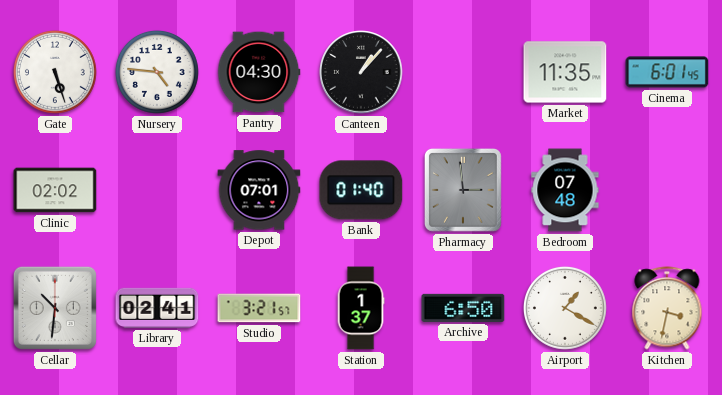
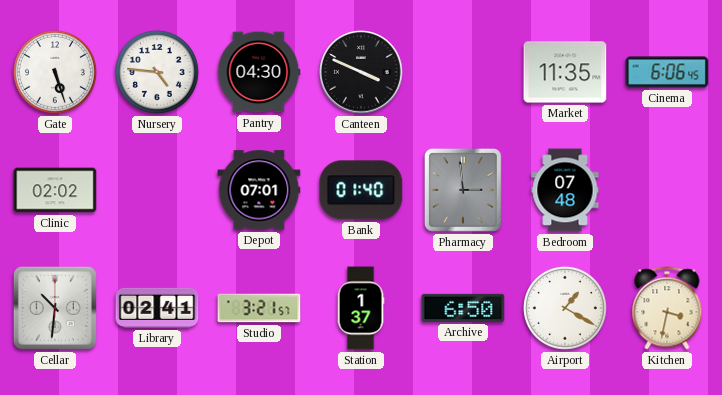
Canteen: 1:07 -> 3:49 (361, 72)
Cinema: 6:01 -> 6:06 (667, 72)
